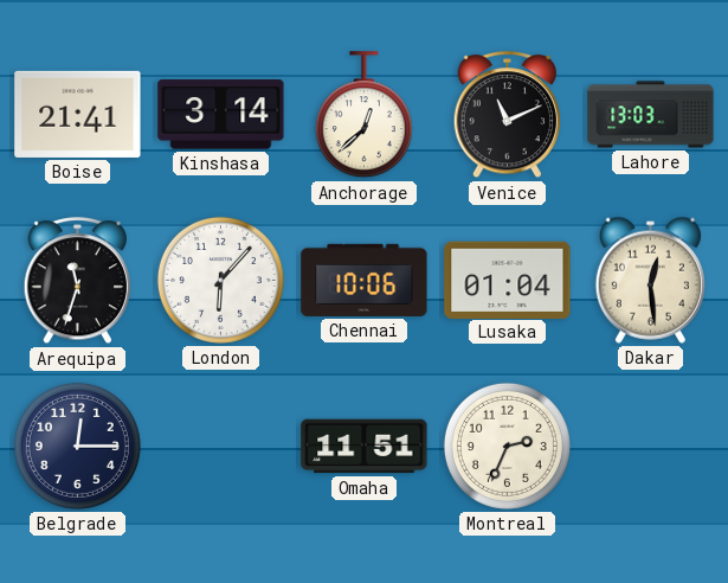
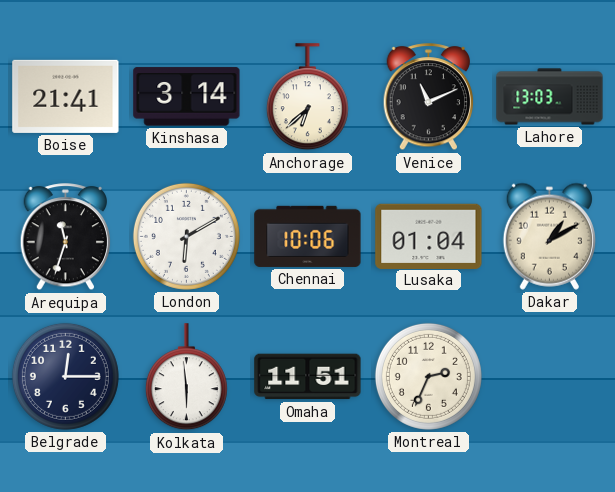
Anchorage: 12:38 -> 6:38 (307, 97)
London: 6:07 -> 6:10 (186, 236)
Dakar: 12:29 -> 1:10 (549, 236)
Kolkata: none -> 5:59 (186, 377)
